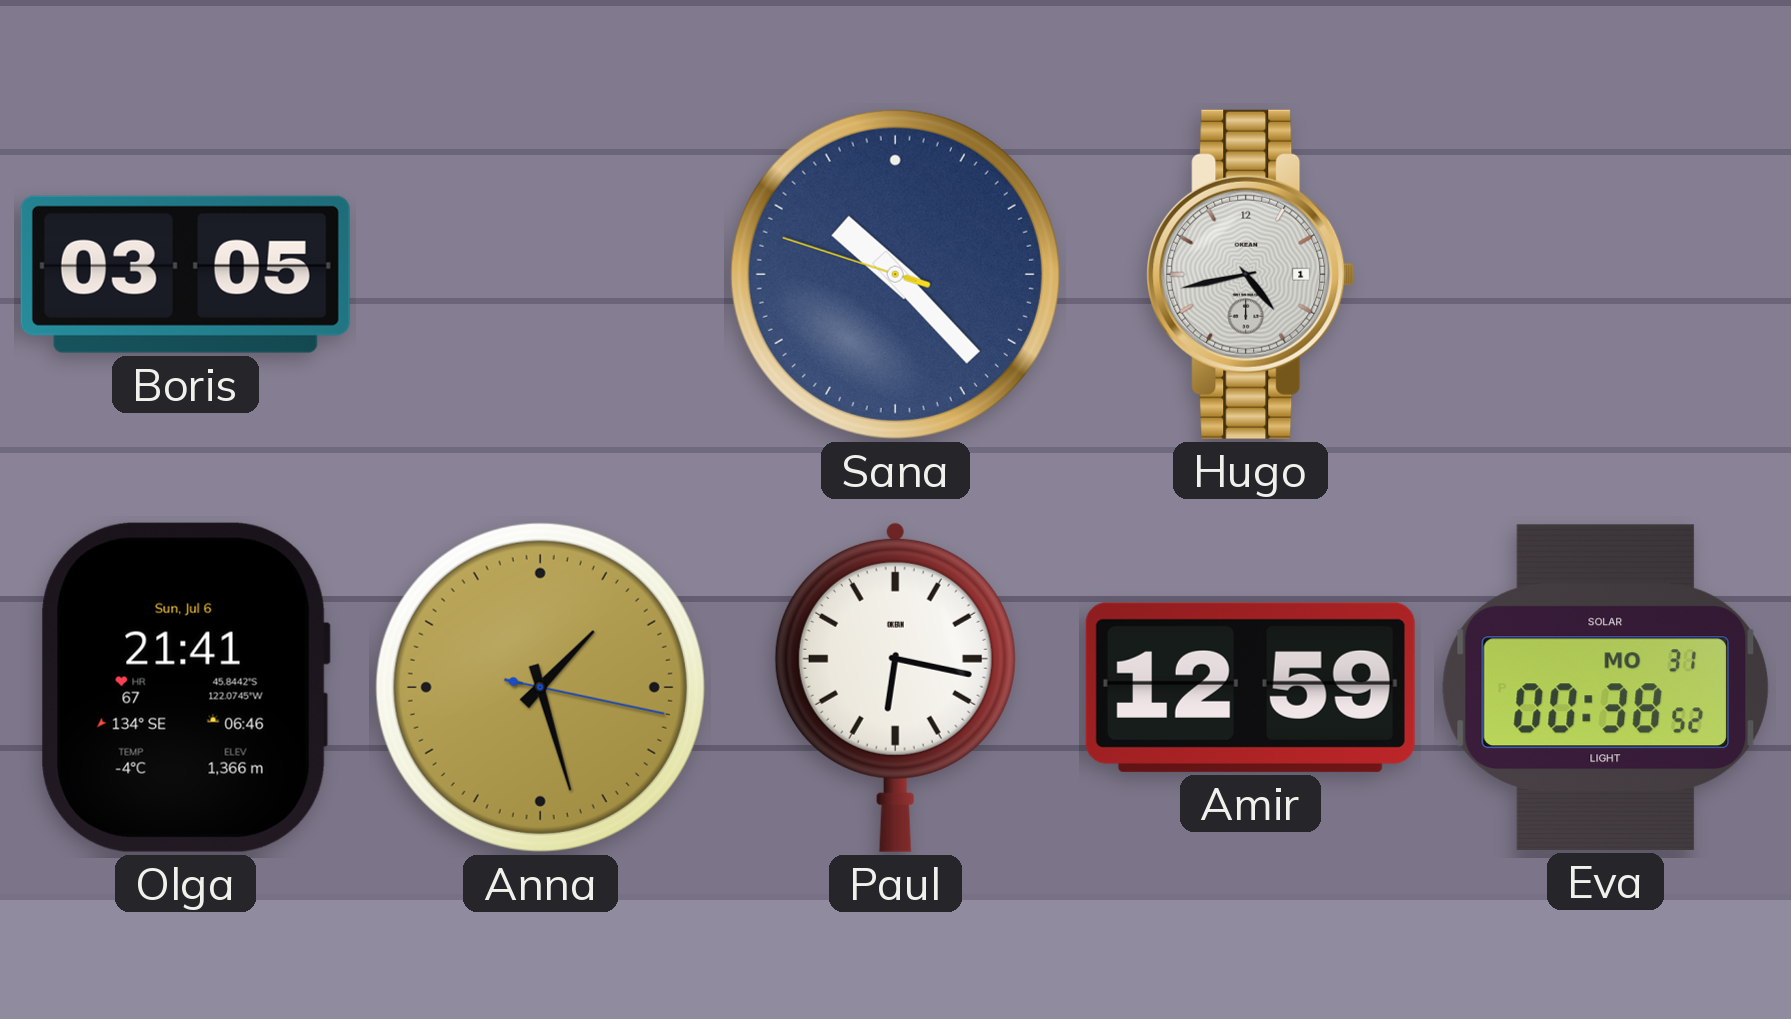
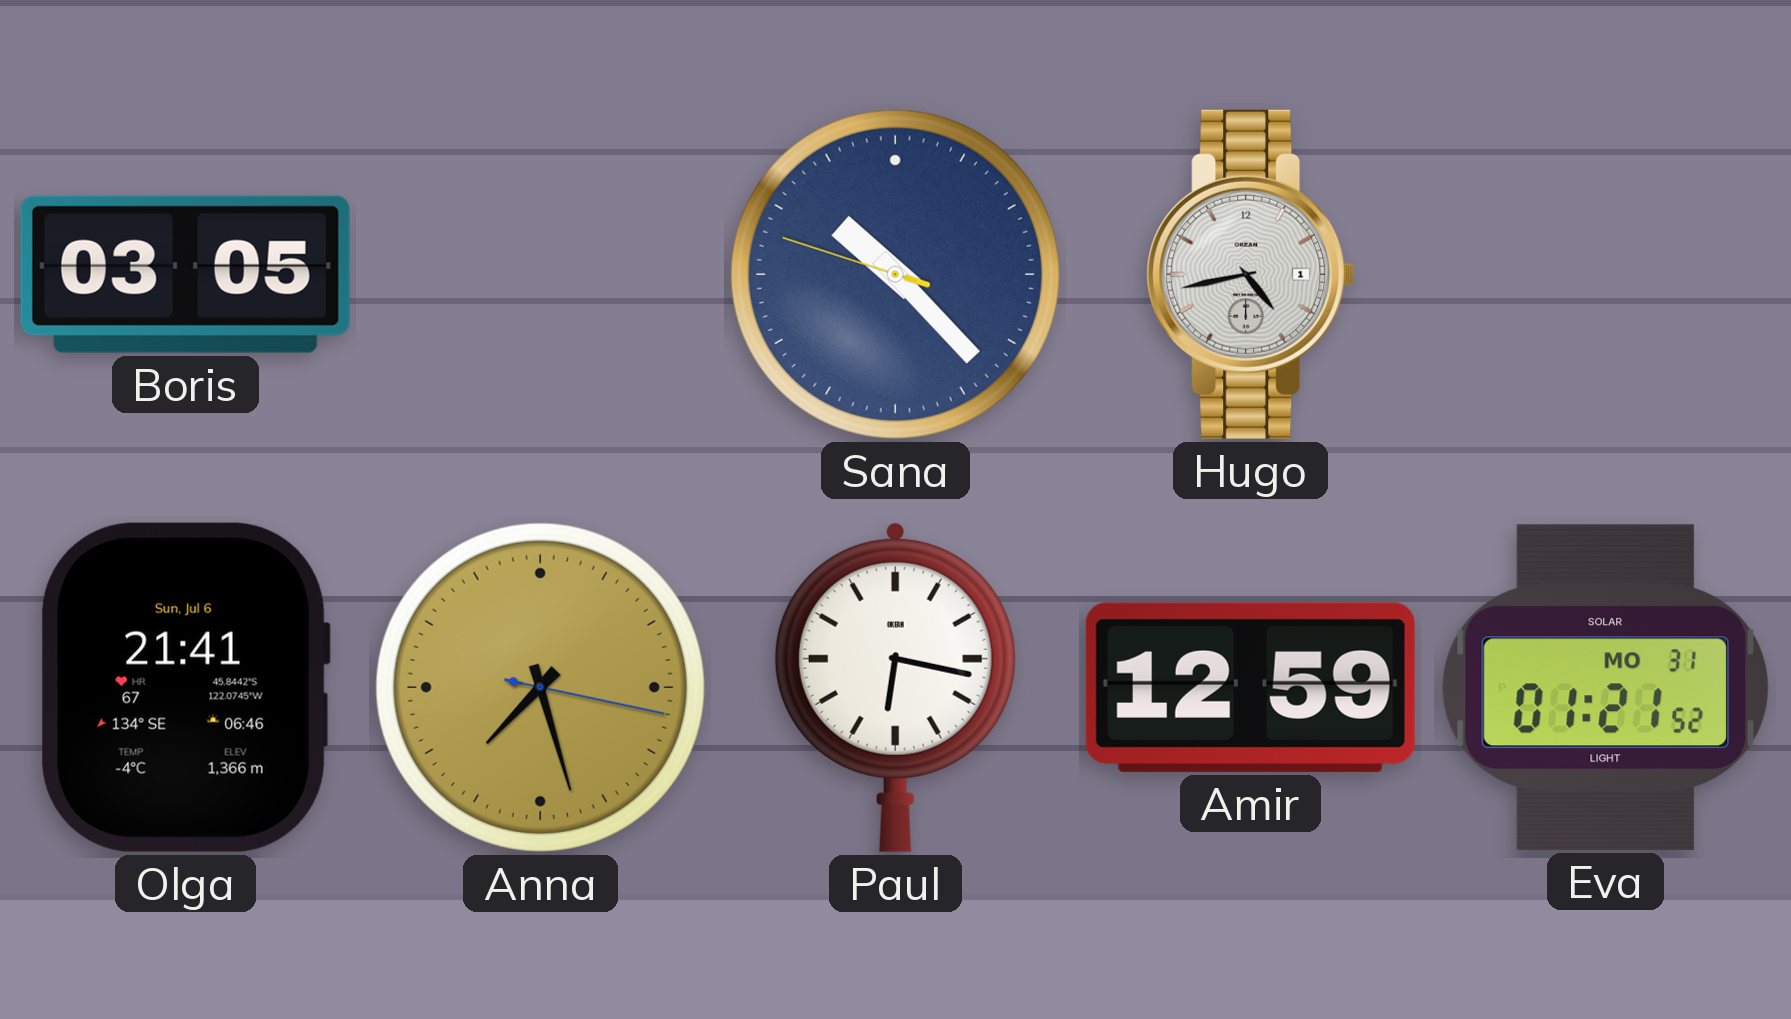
Anna: 1:27 -> 7:27 (540, 687)
Eva: 00:38 -> 01:21 (1605, 687)
